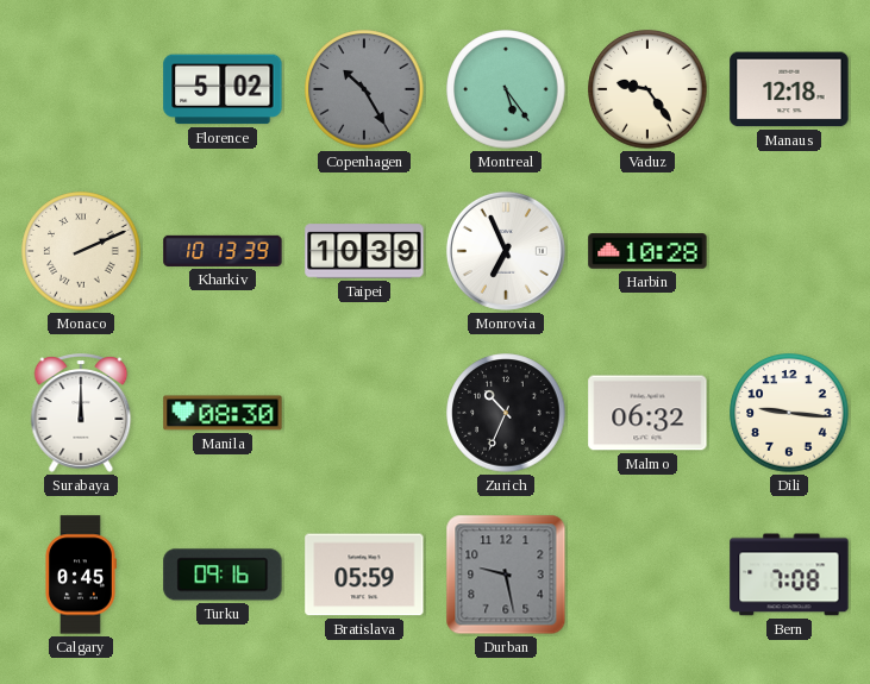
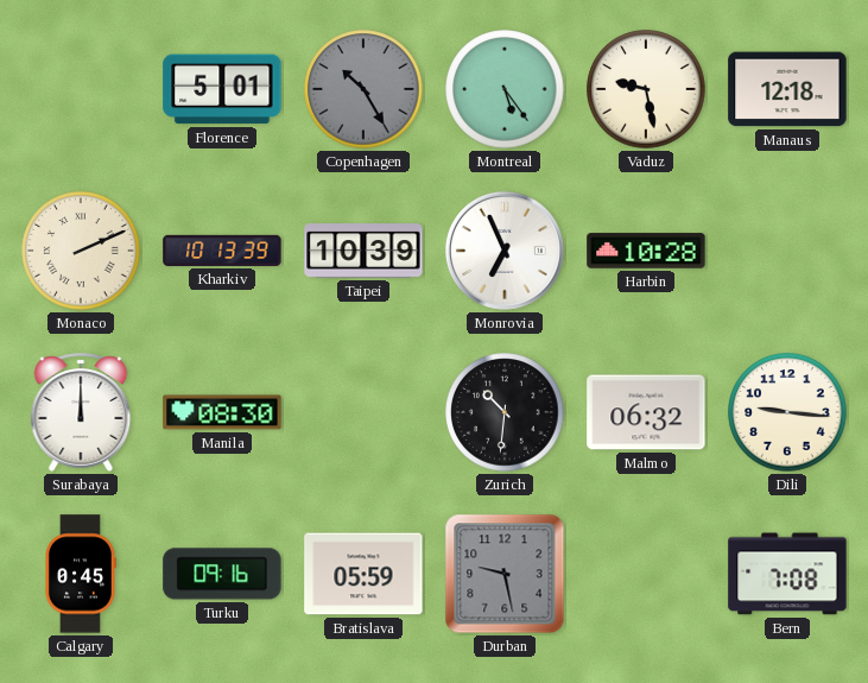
Florence: 5:02 -> 5:01 (222, 89)
Vaduz: 9:24 -> 9:28 (646, 89)
Zurich: 10:34 -> 10:31 (505, 412)
